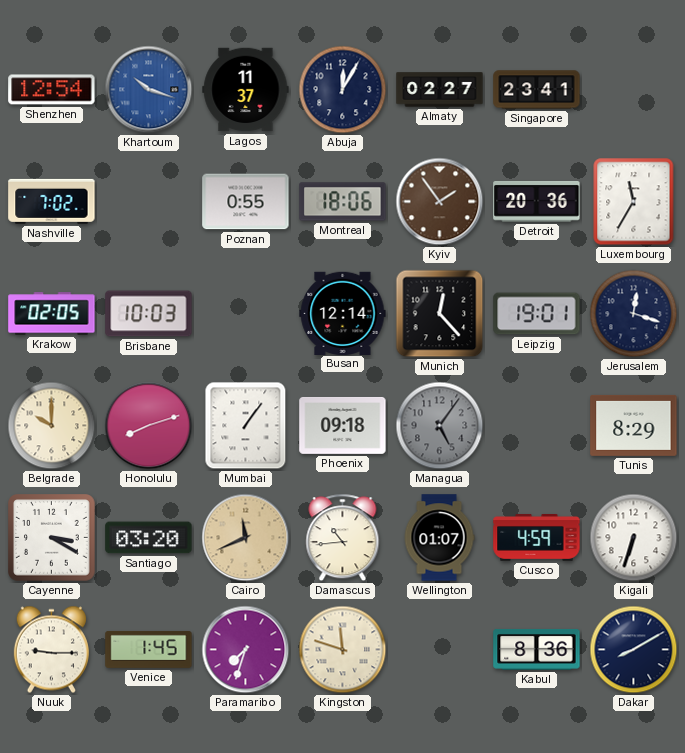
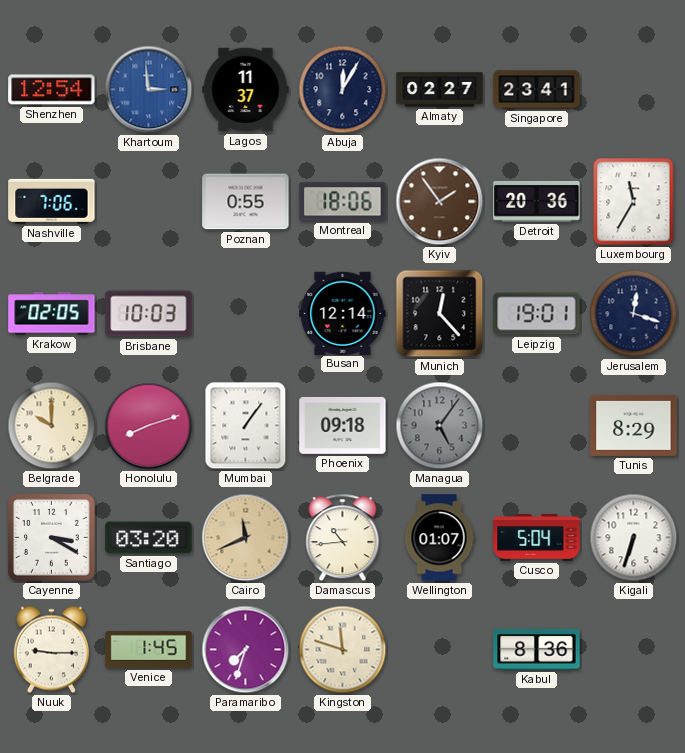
Khartoum: 10:18 -> 2:59 (149, 90)
Nashville: 7:02 -> 7:06 (52, 201)
Cusco: 4:59 -> 5:04 (537, 537)
Dakar: 8:10 -> none (634, 650)
